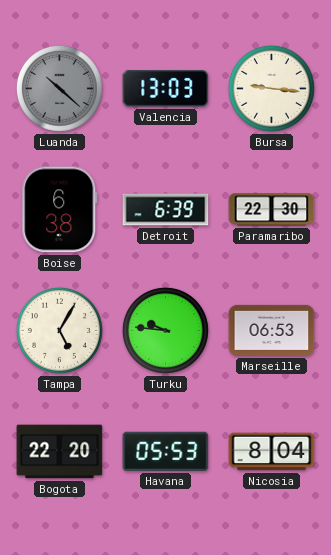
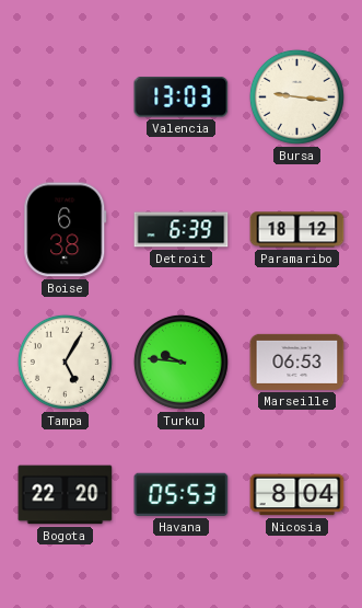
Luanda: 10:22 -> none (59, 88)
Paramaribo: 22:30 -> 18:12 (297, 230)
